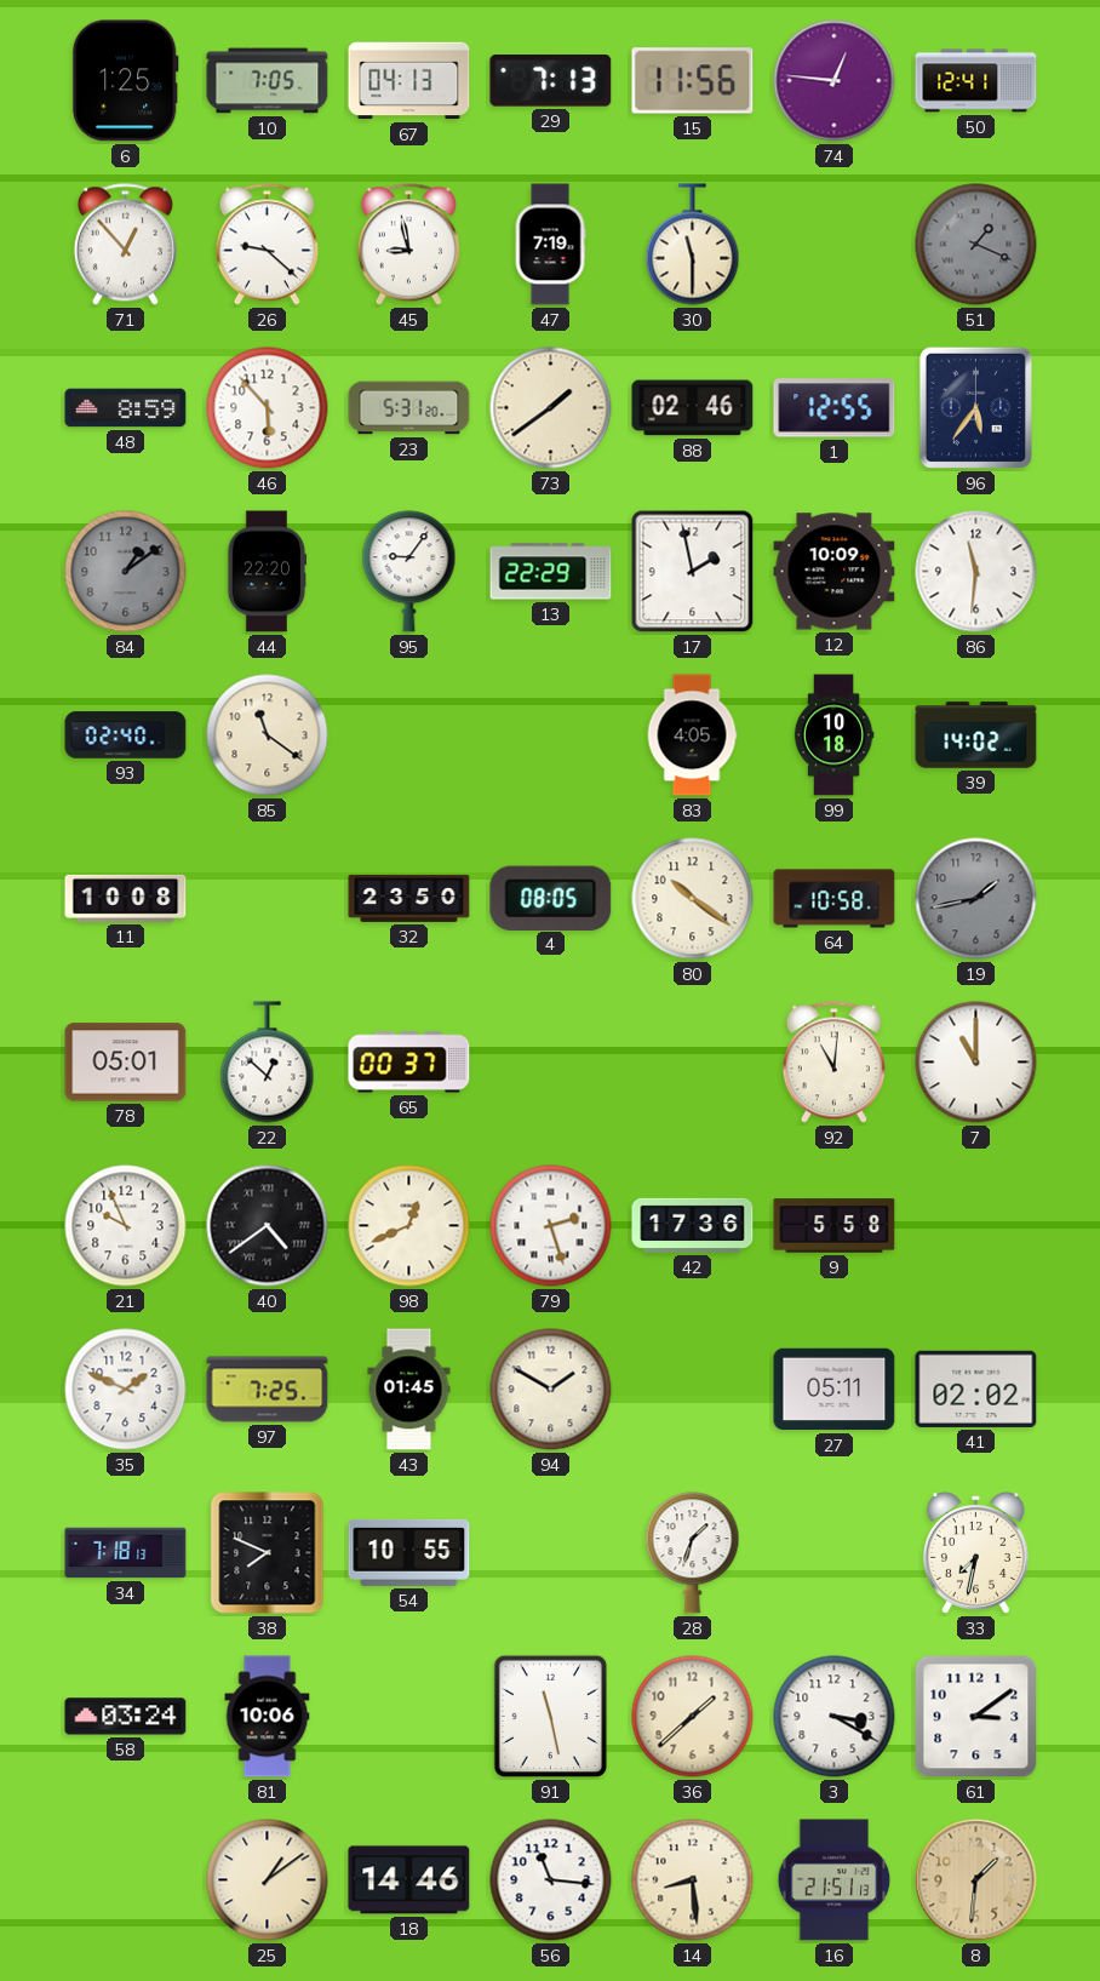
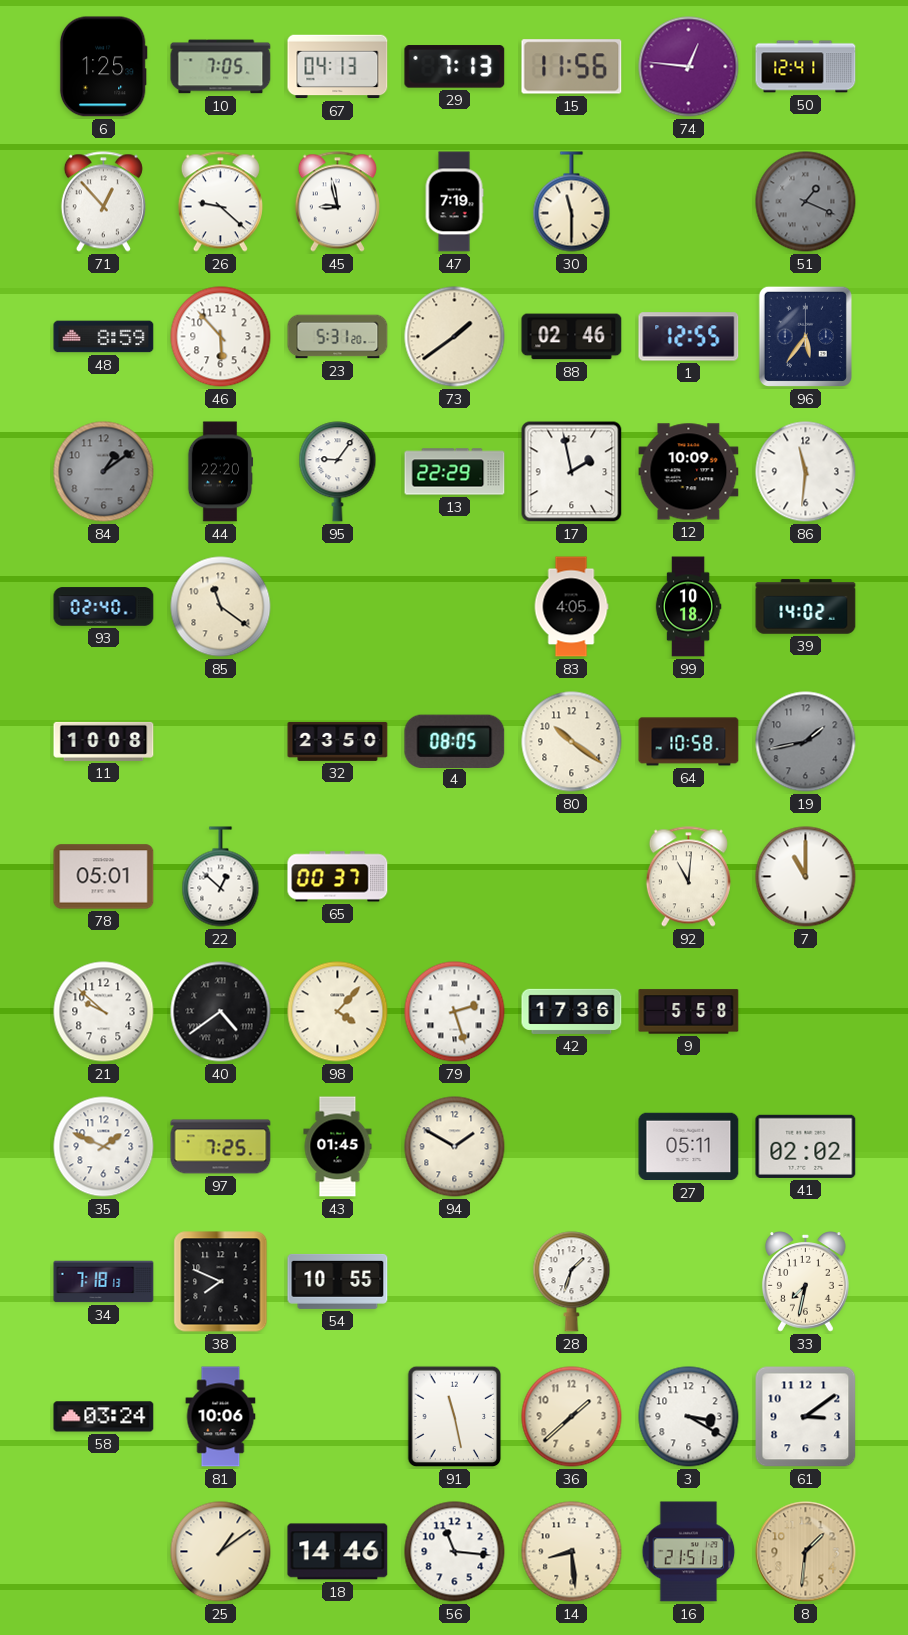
21: 9:56 -> 9:52 (104, 1012)
98: 12:41 -> 4:07 (338, 1012)
